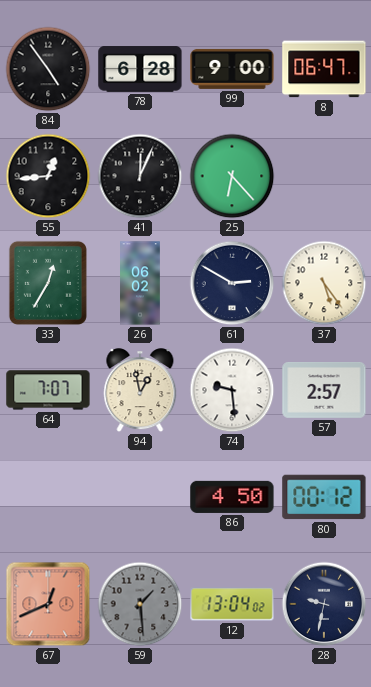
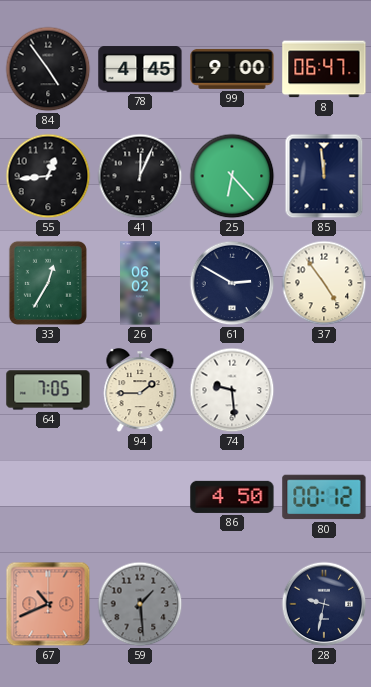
78: 6:28 -> 4:45 (140, 69)
85: none -> 11:59 (324, 176)
37: 5:24 -> 4:54 (324, 283)
64: 7:07 -> 7:05 (48, 390)
94: 12:58 -> 1:45 (140, 391)
57: 2:57 -> none (324, 391)
67: 12:41 -> 10:41 (48, 604)
12: 13:04 -> none (232, 604)
